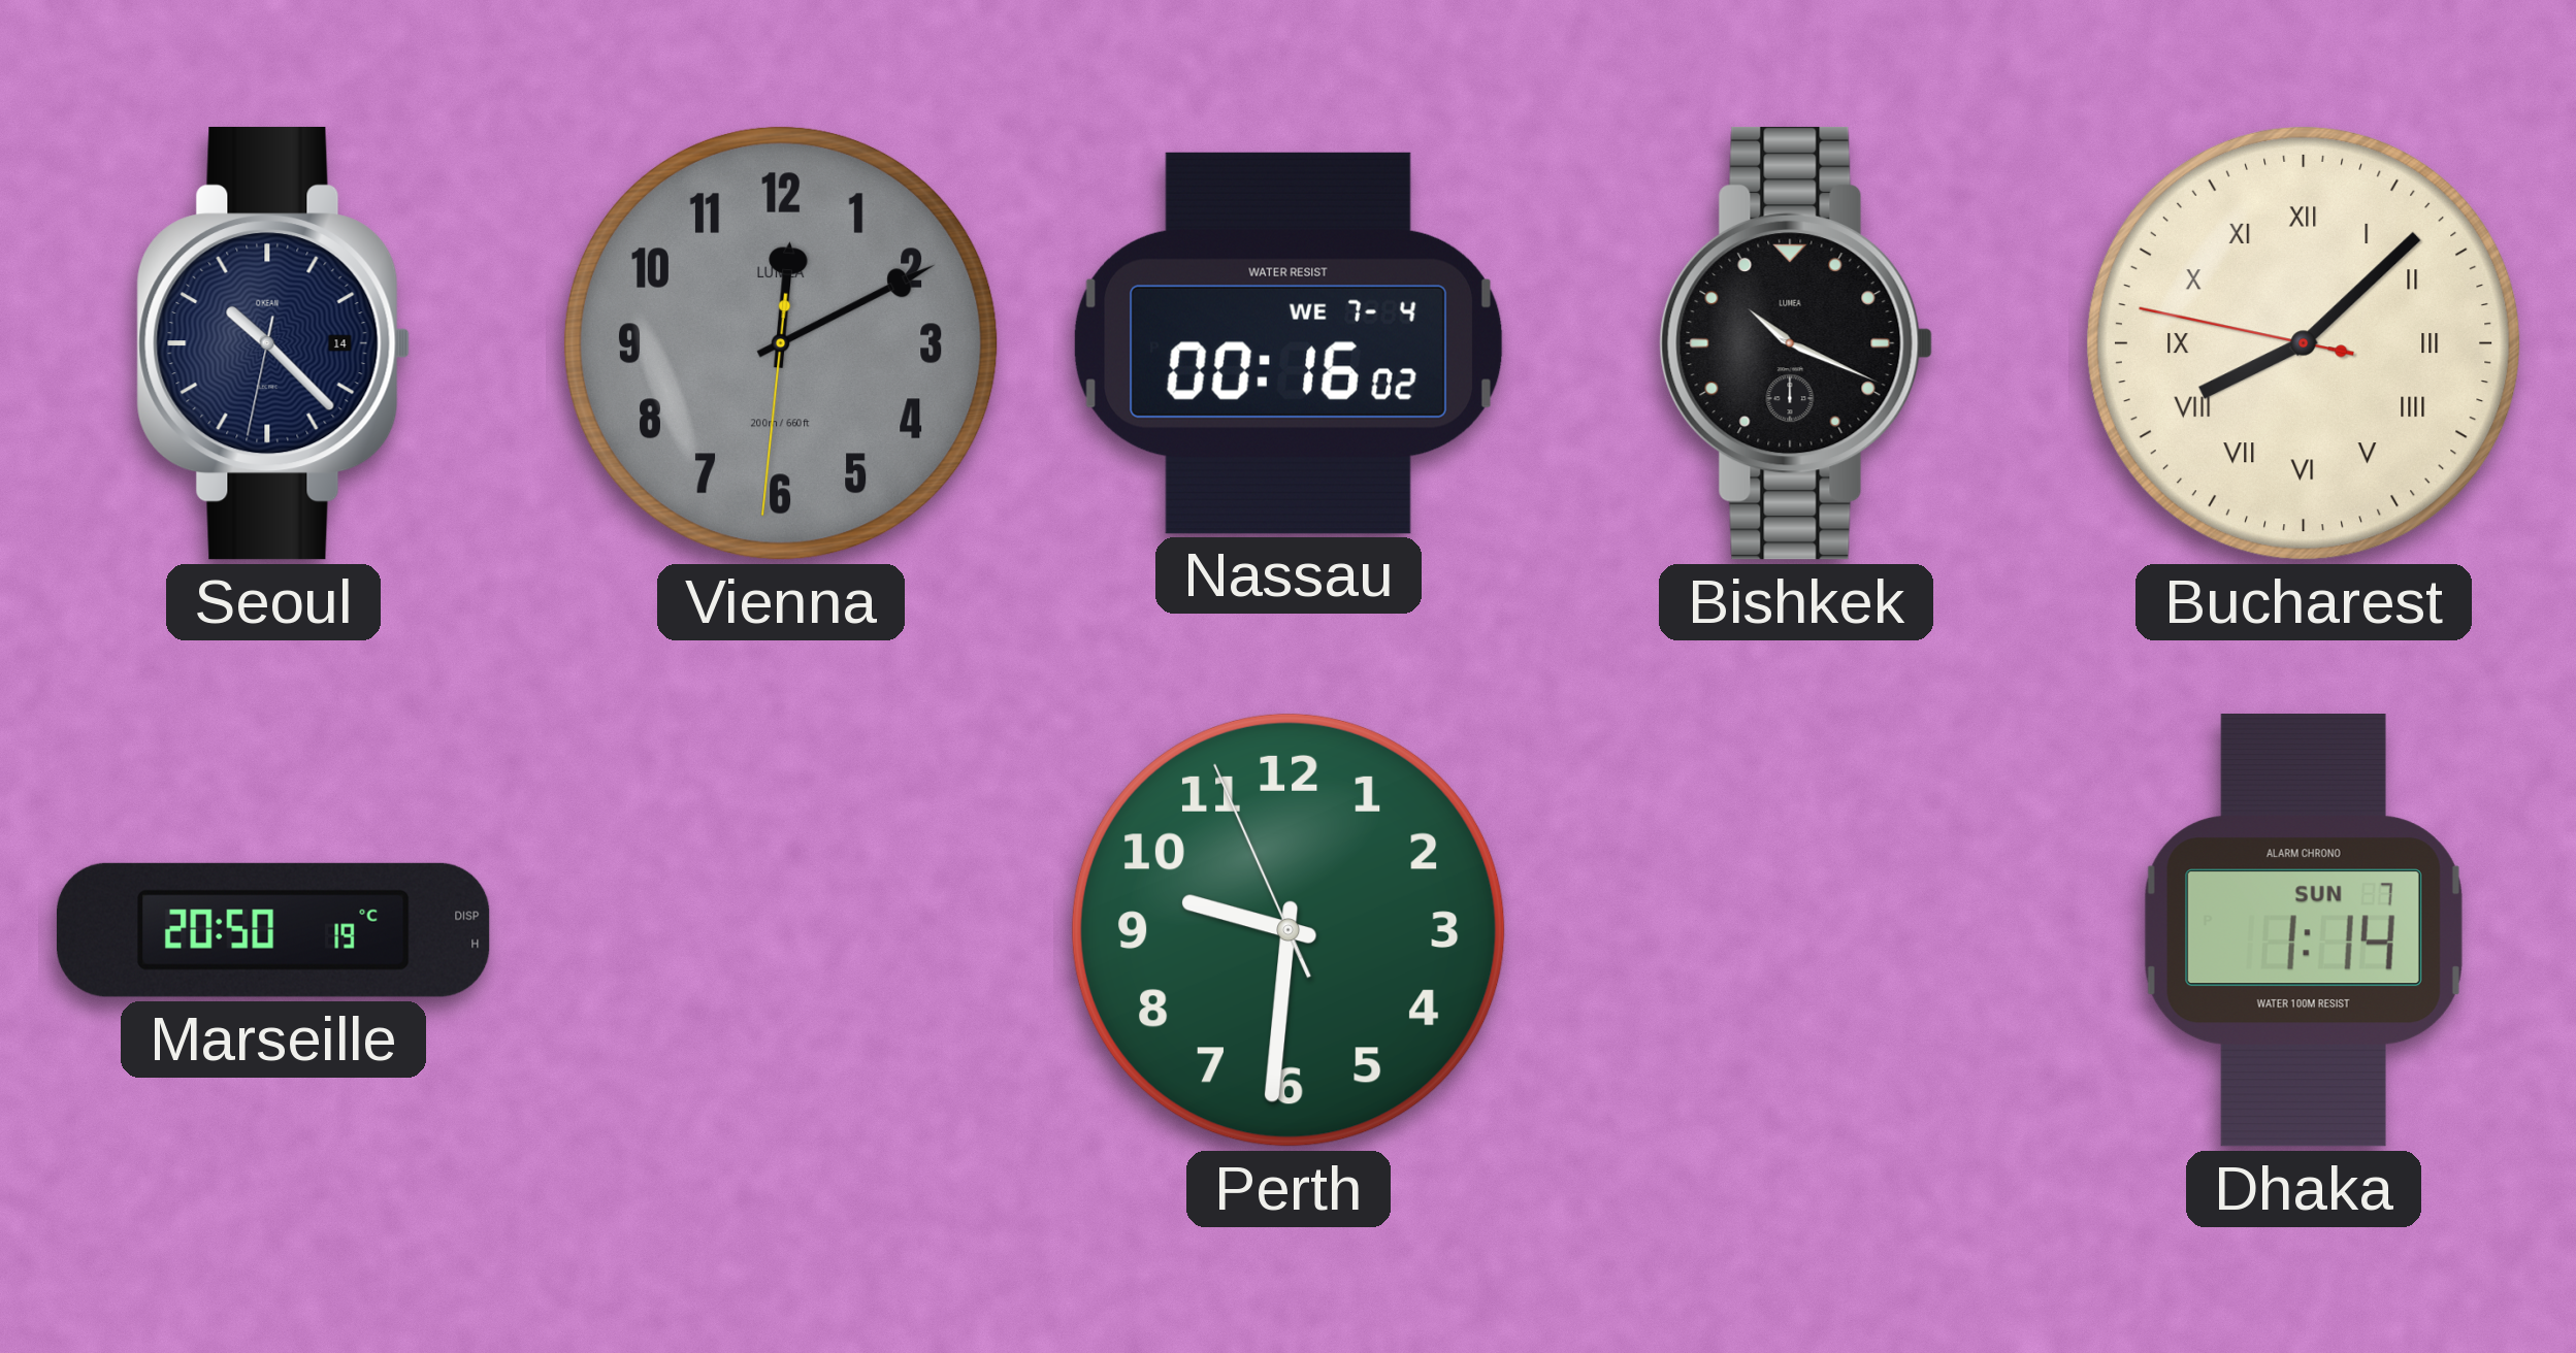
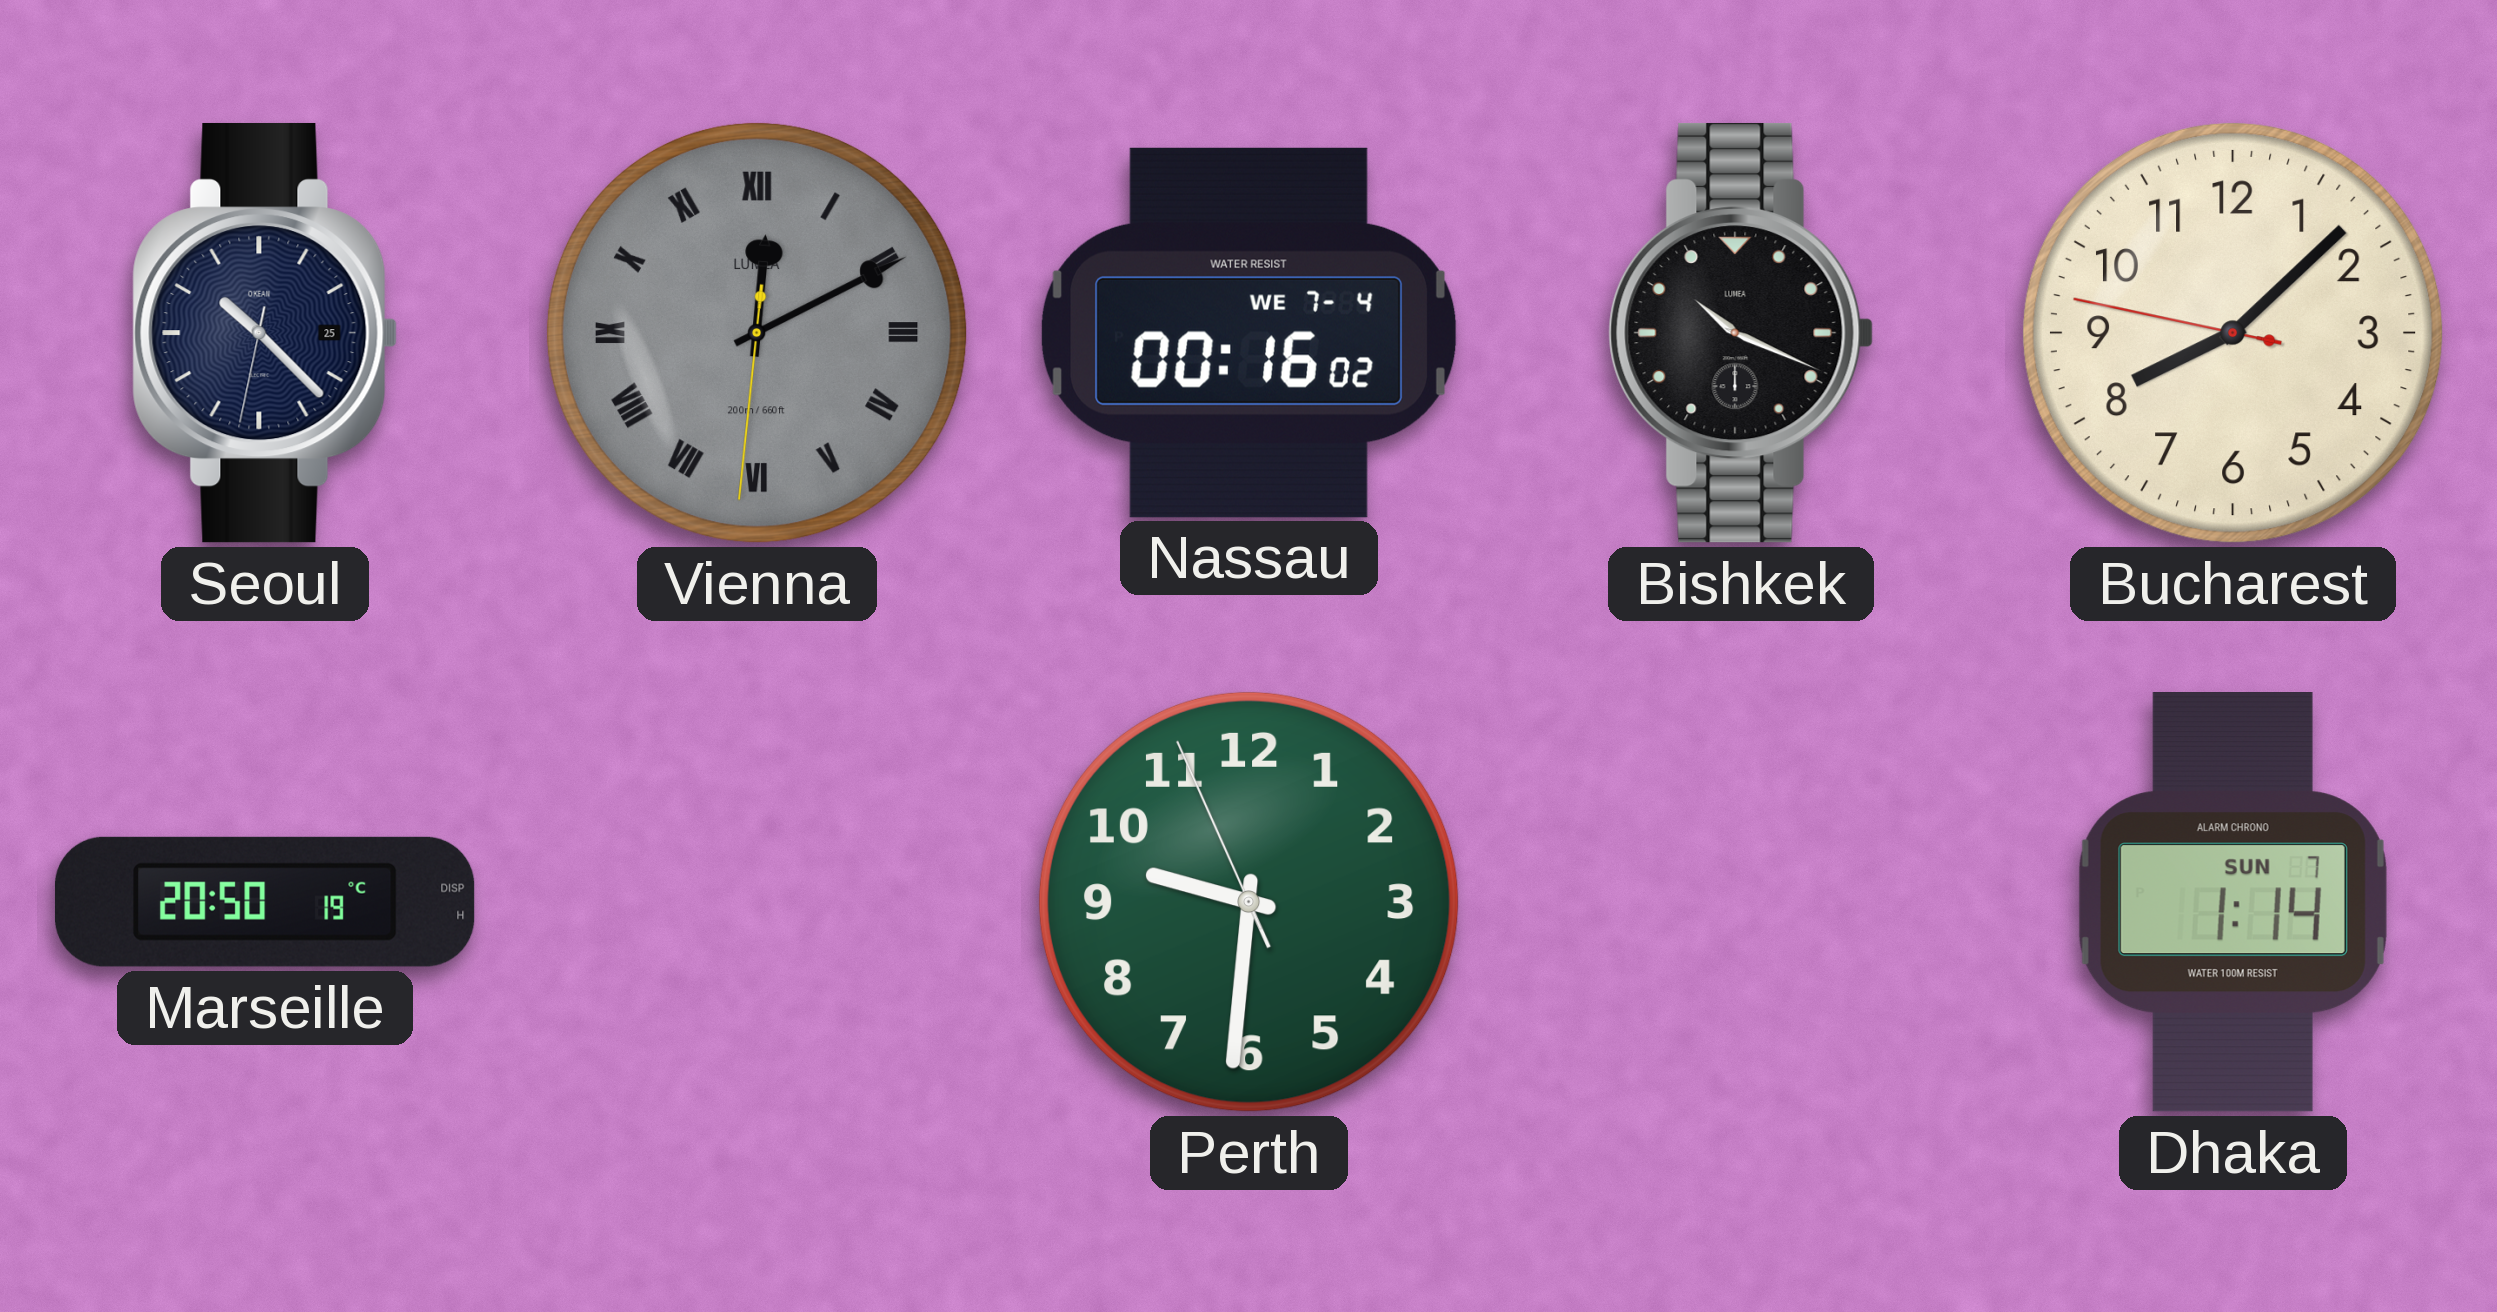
Seoul date: 14 -> 25 (265, 333)
Vienna numerals: Arabic -> Roman (757, 333)
Bucharest numerals: Roman -> Arabic (2233, 333)
